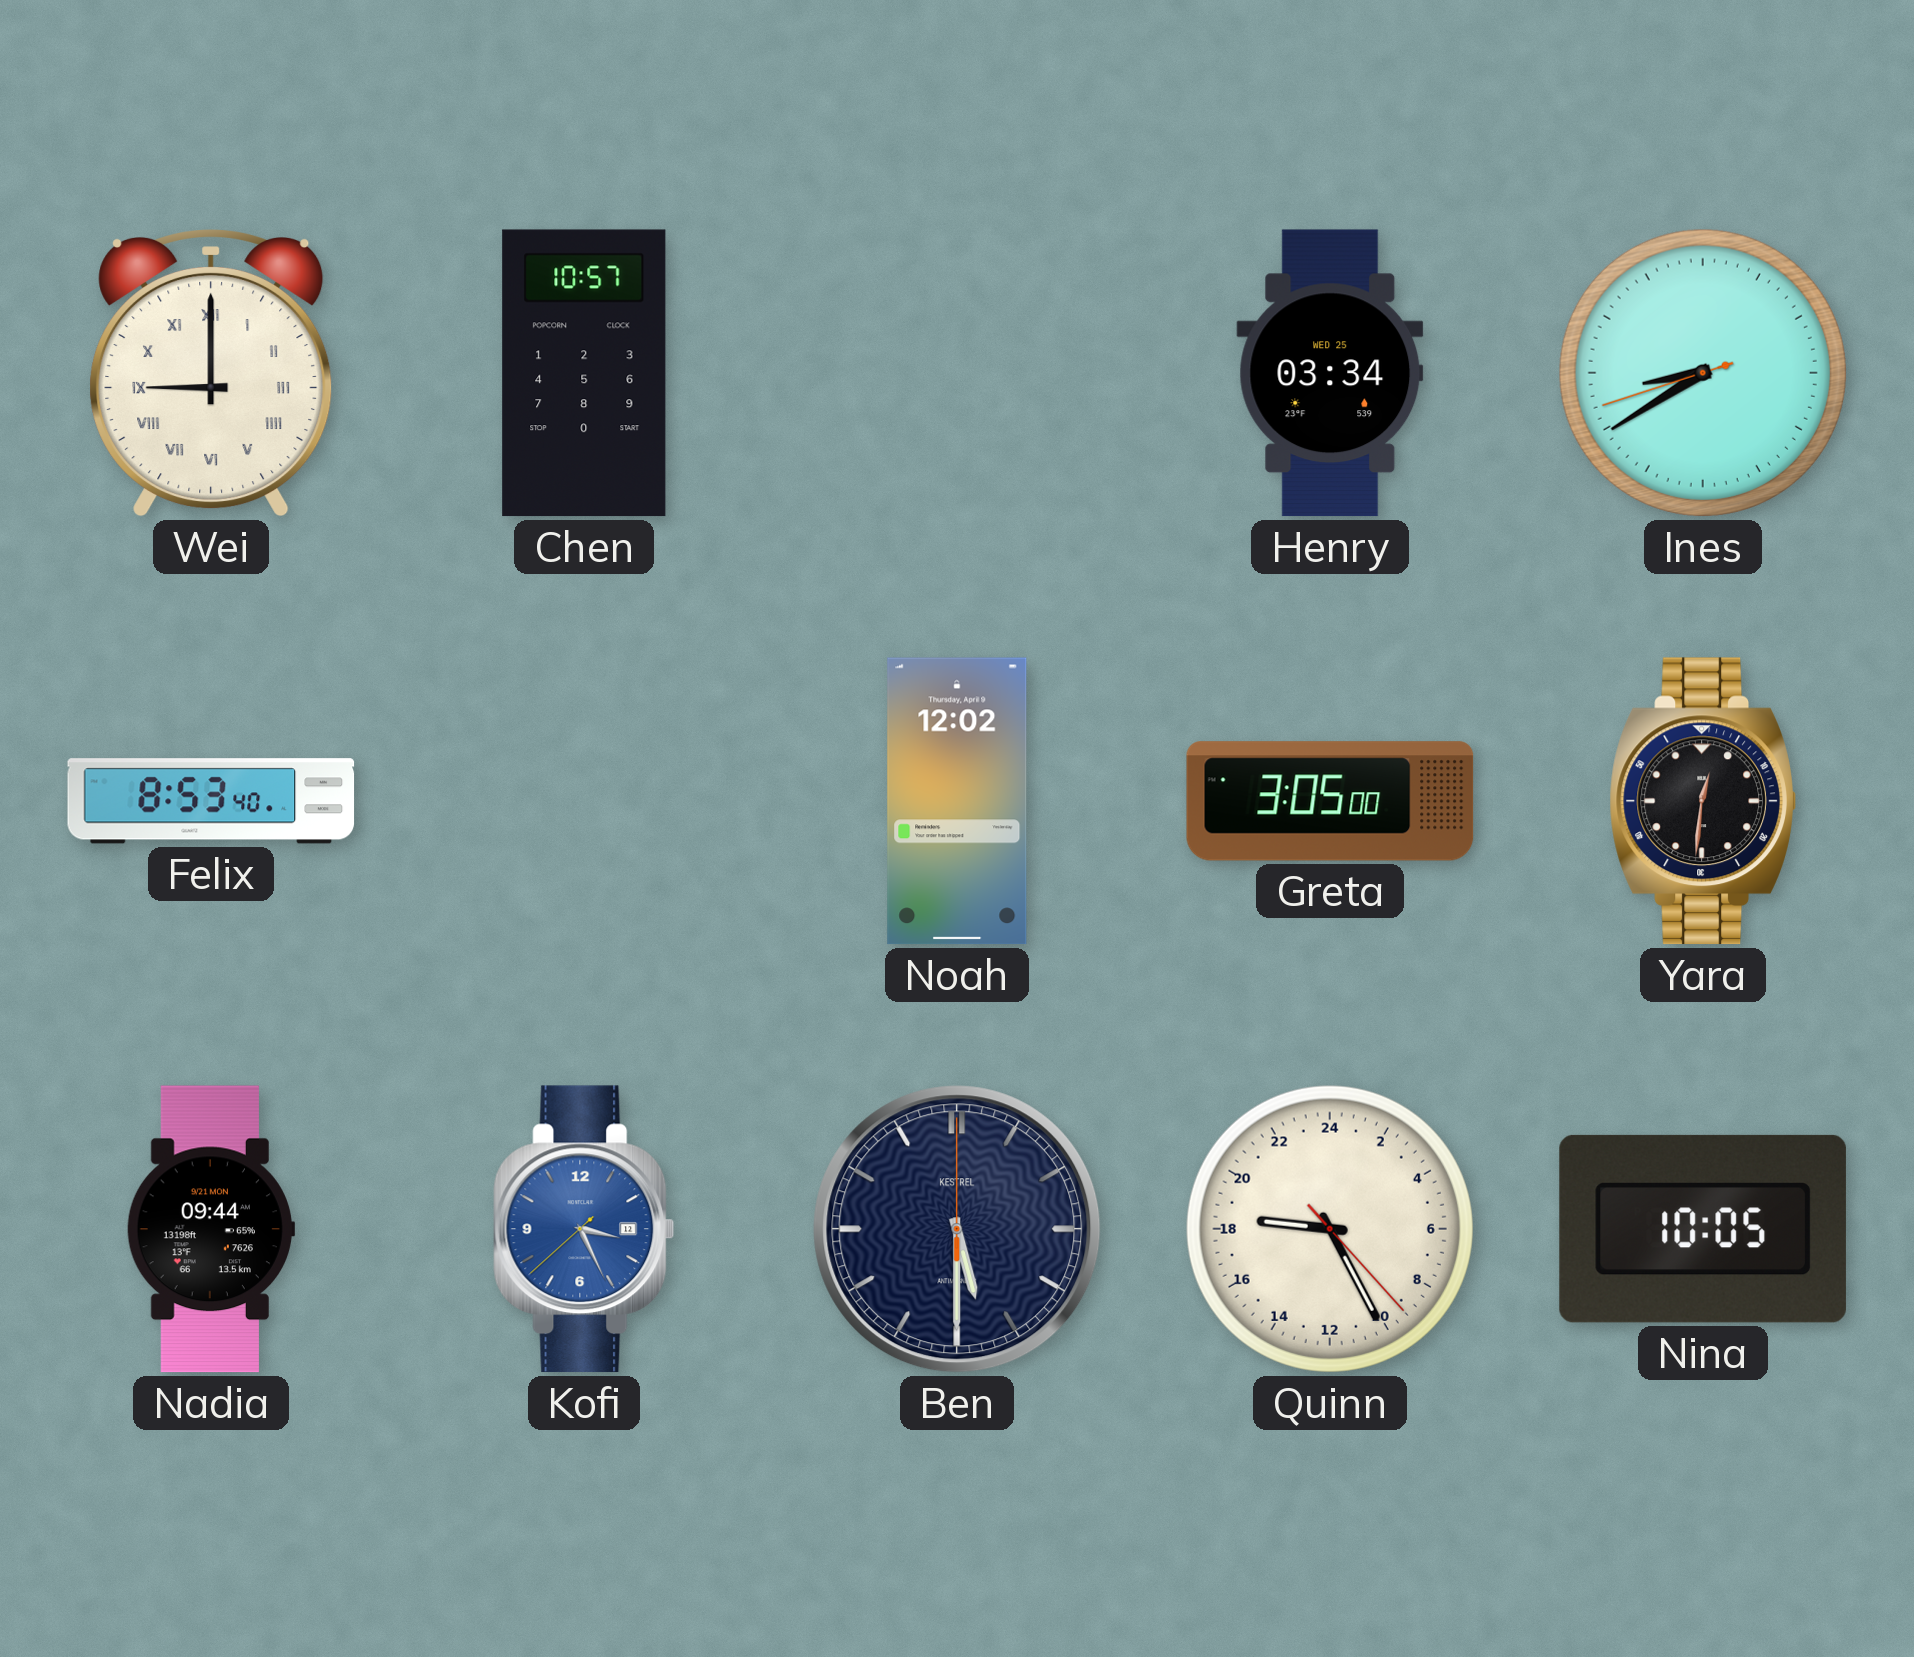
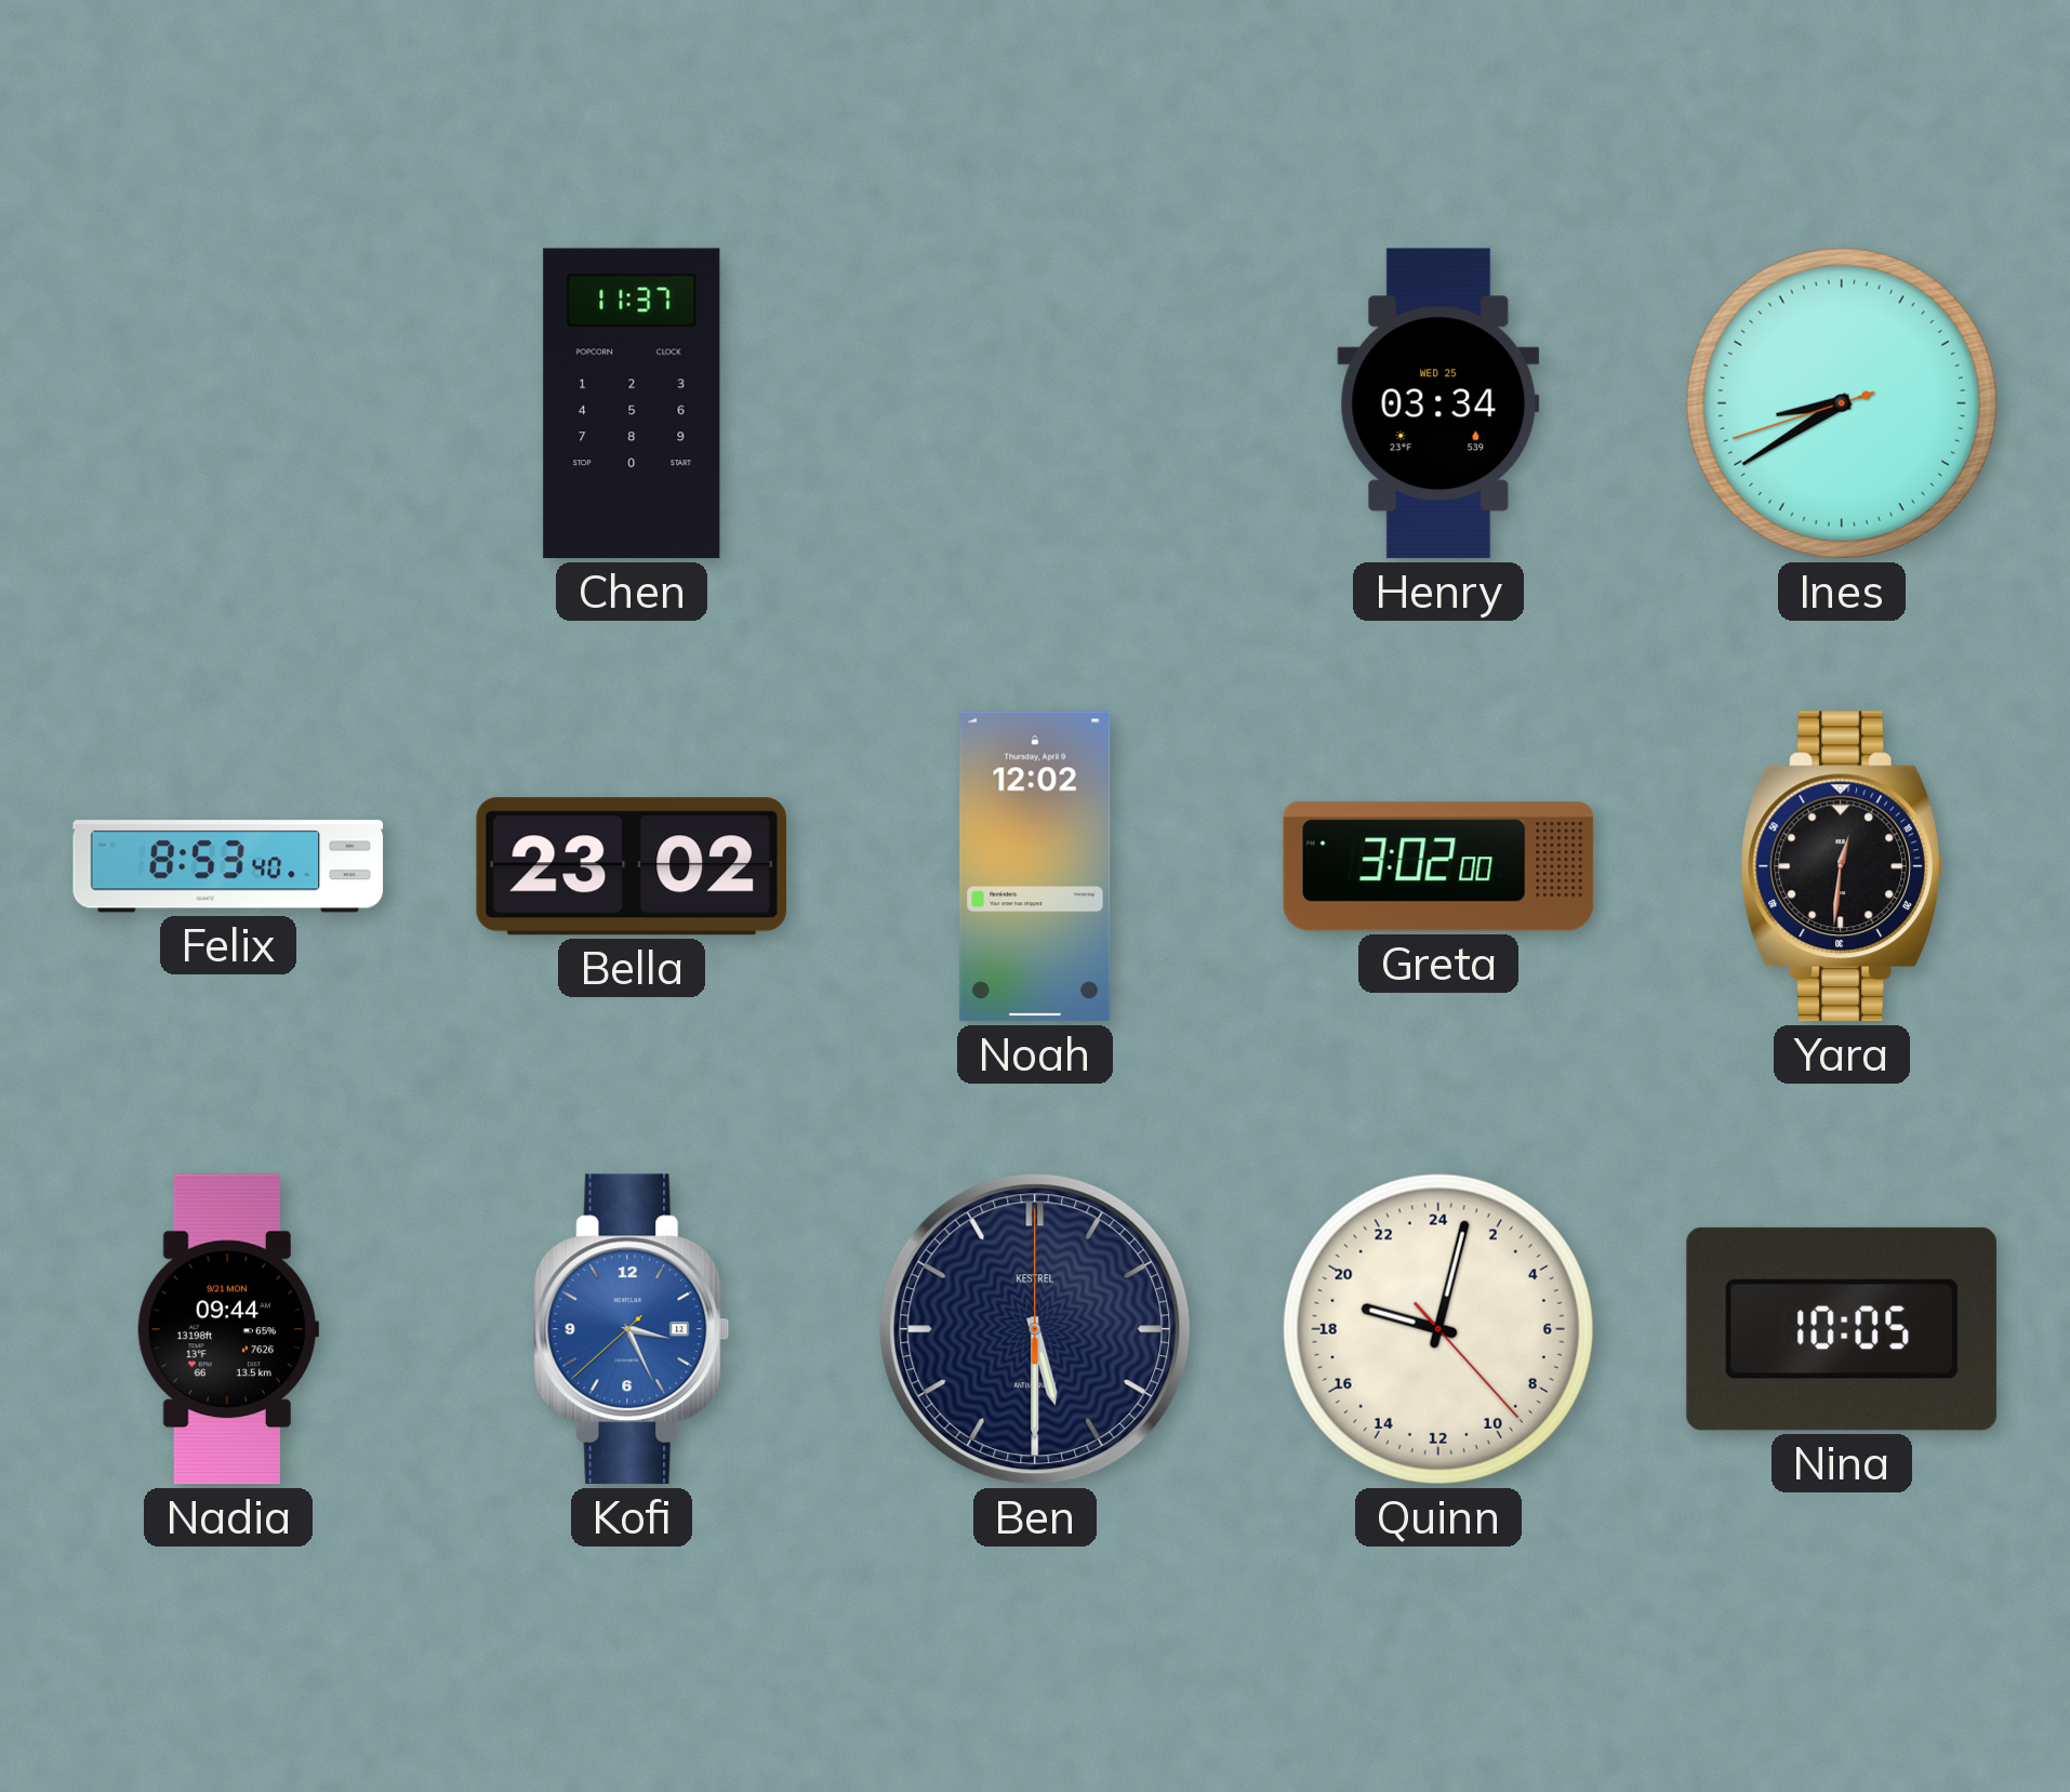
Wei: 9:00 -> none (211, 374)
Chen: 10:57 -> 11:37 (632, 403)
Bella: none -> 23:02 (632, 866)
Greta: 3:05 -> 3:02 (1438, 866)
Quinn: 18:25 -> 19:02 (1438, 1329)
